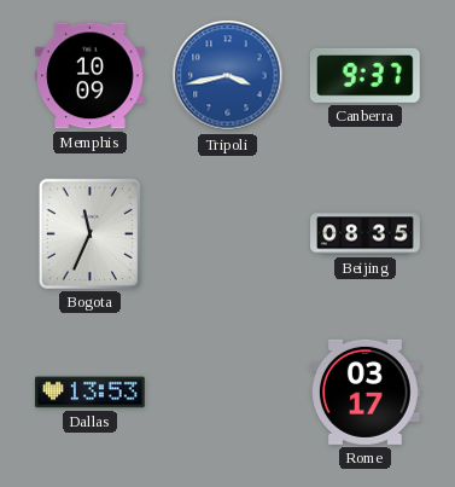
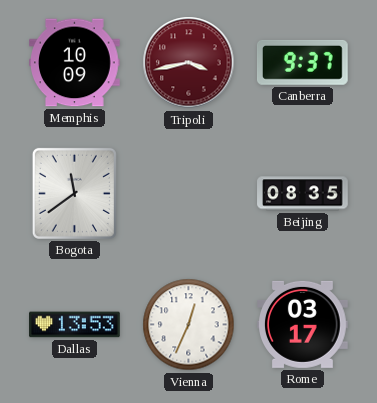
Tripoli dial: blue -> burgundy (189, 63)
Bogota: 11:34 -> 11:39 (74, 193)
Vienna: none -> 12:34 (189, 325)
